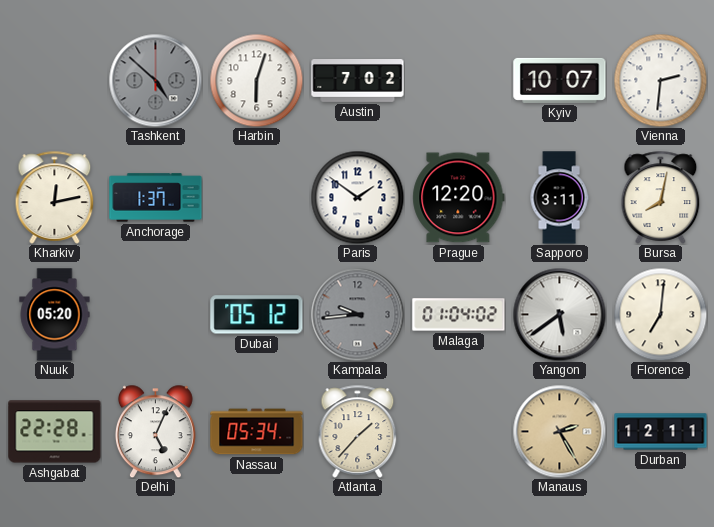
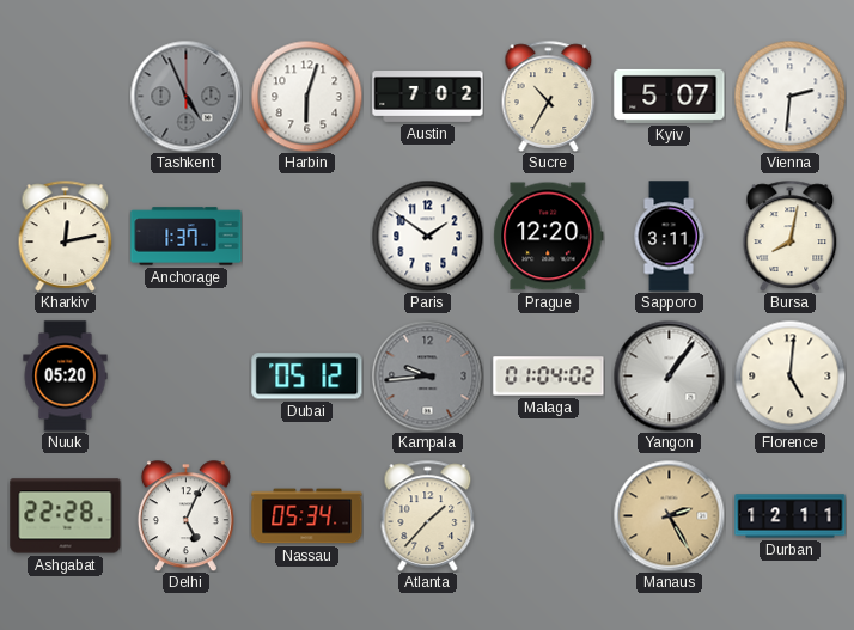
Tashkent: 4:52 -> 4:56 (185, 96)
Sucre: none -> 10:35 (549, 96)
Kyiv: 10:07 -> 5:07 (670, 96)
Yangon: 5:39 -> 1:06 (669, 375)
Florence: 7:01 -> 5:01 (789, 375)
